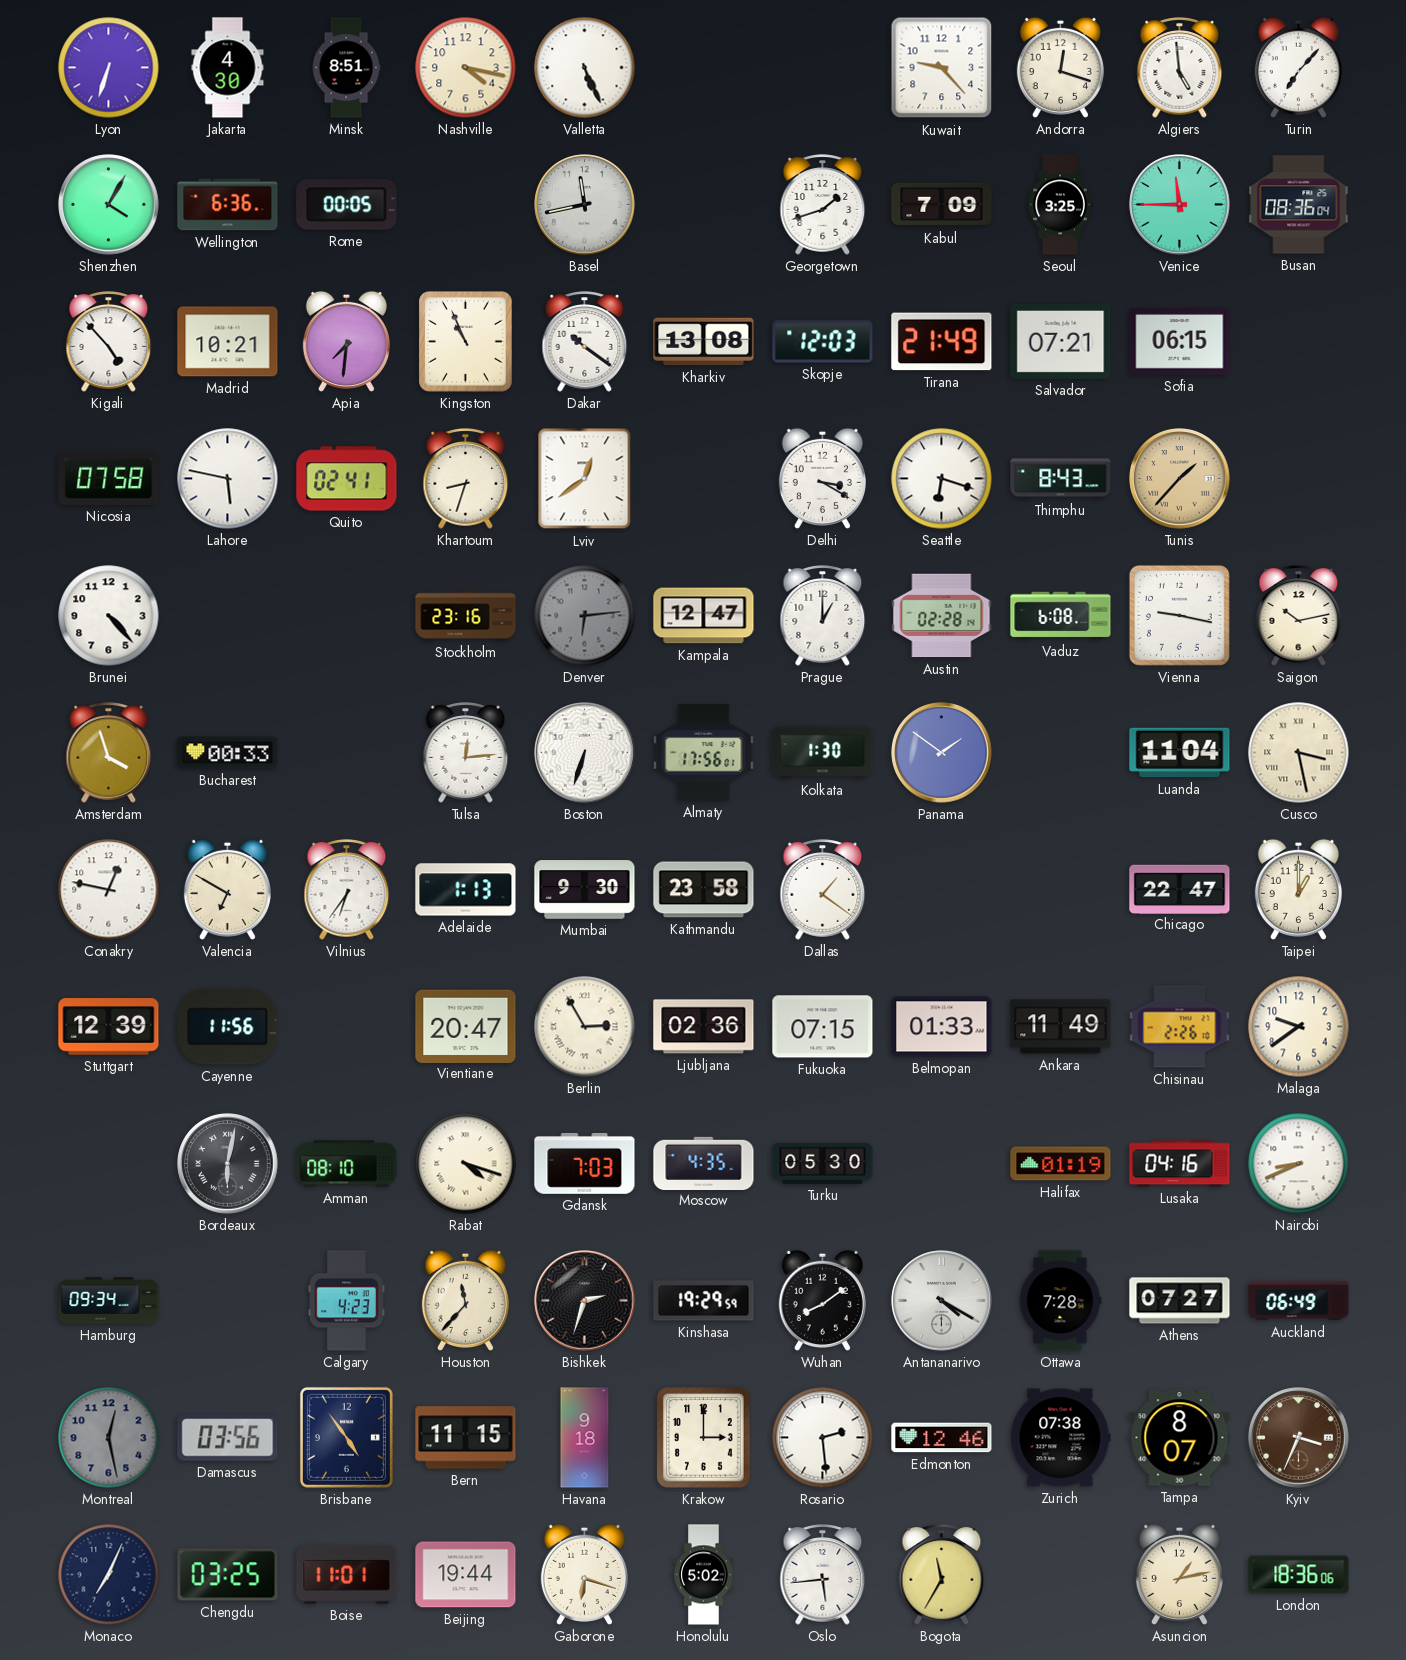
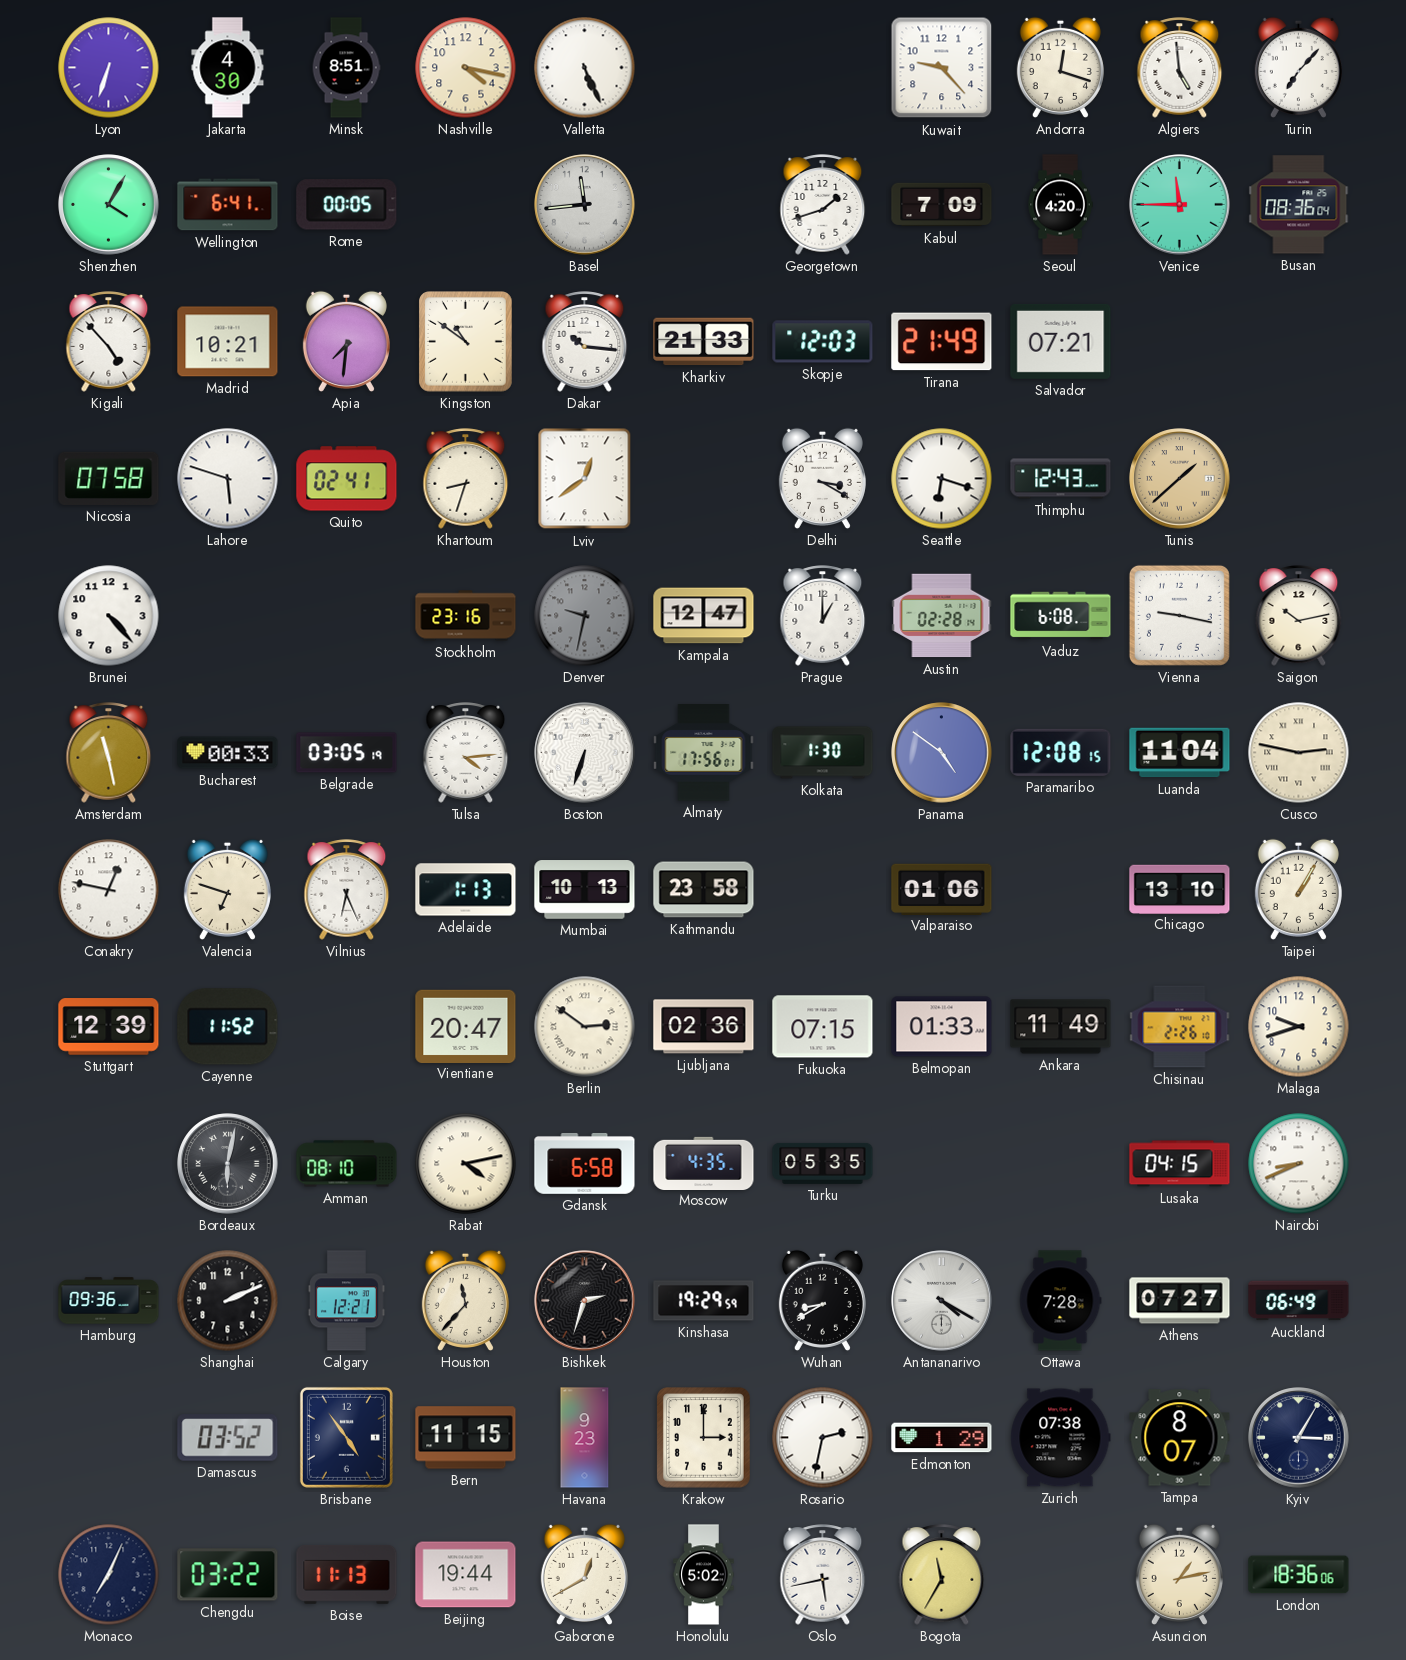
Wellington: 6:36 -> 6:41 (228, 205)
Basel: 11:43 -> 11:44 (585, 205)
Seoul: 3:25 -> 4:20 (1060, 205)
Kingston: 10:56 -> 10:51 (466, 342)
Dakar: 10:21 -> 10:16 (585, 342)
Kharkiv: 13:08 -> 21:33 (704, 342)
Sofia: 06:15 -> none (1180, 342)
Lahore: 5:47 -> 5:48 (228, 479)
Thimphu: 8:43 -> 12:43 (1061, 479)
Tunis: 1:37 -> 1:38 (1180, 479)
Denver: 6:14 -> 9:32 (585, 616)
Amsterdam: 3:57 -> 11:28 (109, 753)
Belgrade: none -> 03:05 (347, 753)
Tulsa: 12:14 -> 4:14 (466, 753)
Panama: 1:51 -> 4:51 (942, 753)
Paramaribo: none -> 12:08 (1061, 752)
Cusco: 3:28 -> 2:47 (1299, 753)
Valencia: 6:50 -> 6:48 (227, 889)
Vilnius: 6:36 -> 6:26 (347, 890)
Mumbai: 9:30 -> 10:13 (585, 890)
Dallas: 1:21 -> none (823, 890)
Valparaiso: none -> 01:06 (942, 889)
Chicago: 22:47 -> 13:10 (1180, 889)
Taipei: 1:00 -> 1:05 (1298, 889)
Cayenne: 11:56 -> 11:52 (228, 1027)
Berlin: 2:55 -> 2:51 (585, 1027)
Malaga: 9:39 -> 9:42 (1299, 1027)
Rabat: 4:18 -> 4:13 (466, 1164)
Gdansk: 7:03 -> 6:58 (585, 1164)
Turku: 05:30 -> 05:35 (823, 1163)
Halifax: 01:19 -> none (1061, 1164)
Lusaka: 04:16 -> 04:15 (1180, 1164)
Hamburg: 09:34 -> 09:36 (109, 1301)
Shanghai: none -> 2:11 (228, 1301)
Calgary: 4:23 -> 12:21 (346, 1301)
Wuhan: 8:09 -> 8:40 (822, 1300)
Montreal: 12:28 -> none (109, 1438)
Damascus: 03:56 -> 03:52 (228, 1438)
Havana: 9:18 -> 9:23 (585, 1438)
Rosario: 2:29 -> 2:32 (823, 1438)
Edmonton: 12:46 -> 1:29 (942, 1438)
Kyiv: 3:34 -> 3:05 (1299, 1438)
Kyiv dial: brown -> navy (1299, 1438)
Chengdu: 03:25 -> 03:22 (228, 1575)
Boise: 11:01 -> 11:13 (347, 1574)
Gaborone: 6:18 -> 12:40 (584, 1574)
Oslo: 5:44 -> 5:43 (823, 1575)
